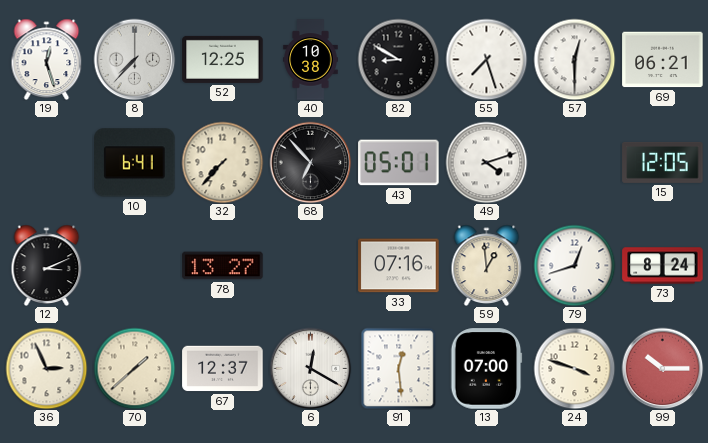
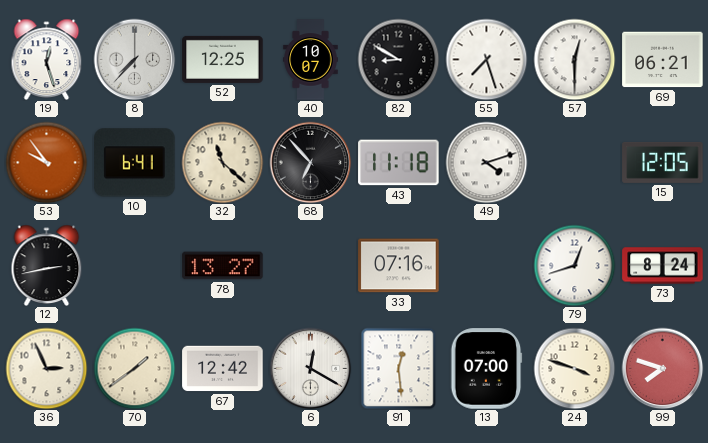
40: 10:38 -> 10:07 (311, 60)
53: none -> 9:54 (46, 162)
32: 7:37 -> 11:22 (222, 162)
43: 05:01 -> 11:18 (399, 163)
12: 3:11 -> 2:43 (47, 265)
59: 12:59 -> none (487, 265)
70: 1:38 -> 1:39 (134, 368)
67: 12:37 -> 12:42 (223, 369)
99: 10:15 -> 7:48 (662, 368)
